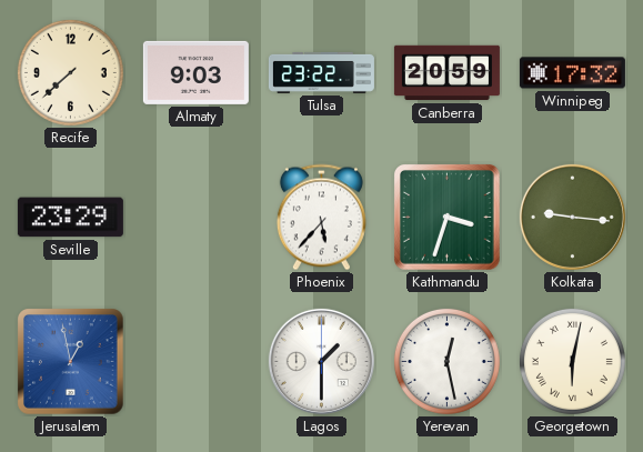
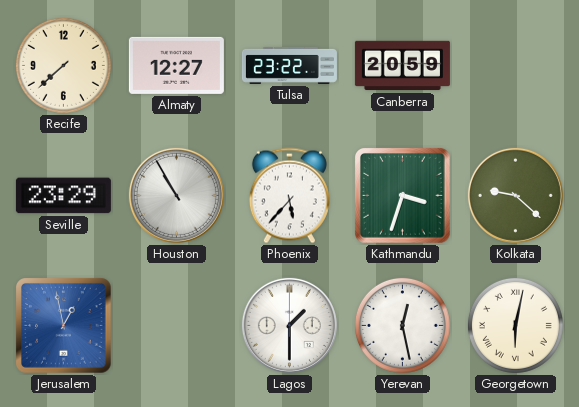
Almaty: 9:03 -> 12:27 (176, 65)
Winnipeg: 17:32 -> none (572, 73)
Houston: none -> 10:55 (176, 195)
Kolkata: 9:16 -> 9:22 (515, 195)
